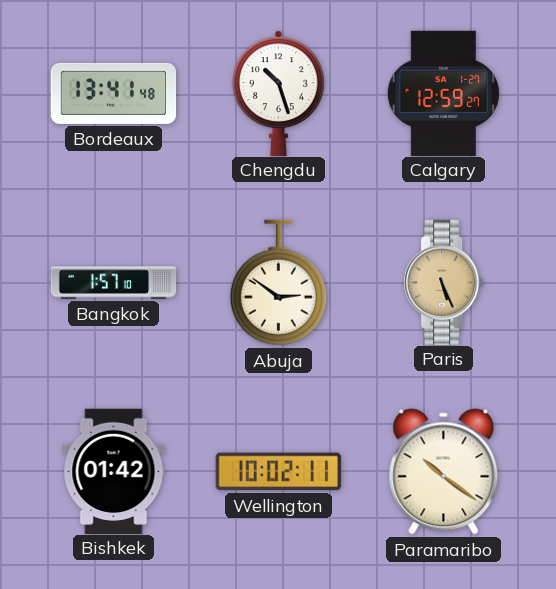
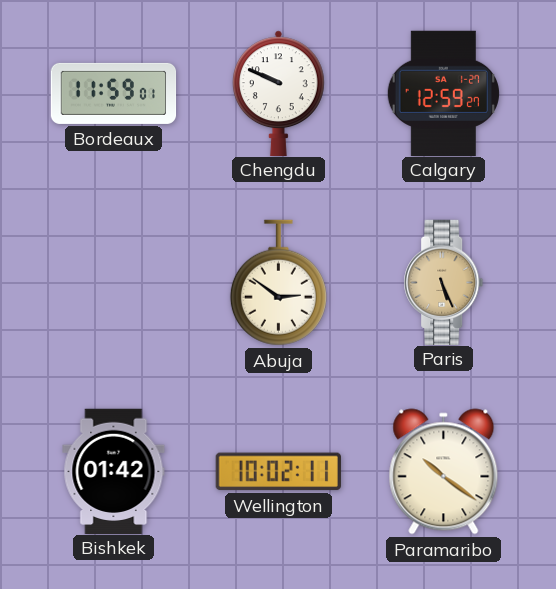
Bordeaux: 13:41 -> 11:59 (114, 93)
Chengdu: 10:27 -> 9:49 (278, 93)
Bangkok: 1:57 -> none (114, 283)
